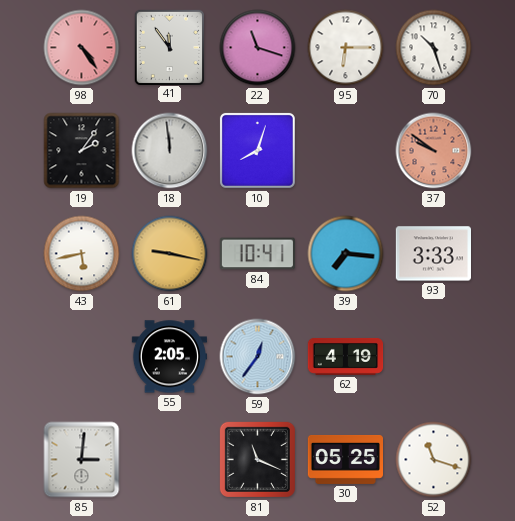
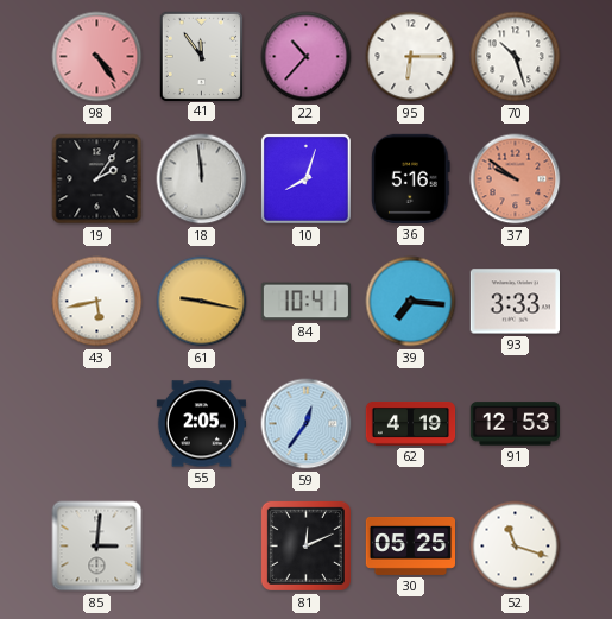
22: 11:18 -> 10:37 (307, 57)
36: none -> 5:16 (411, 178)
91: none -> 12:53 (515, 424)
81: 11:19 -> 12:11 (305, 545)
